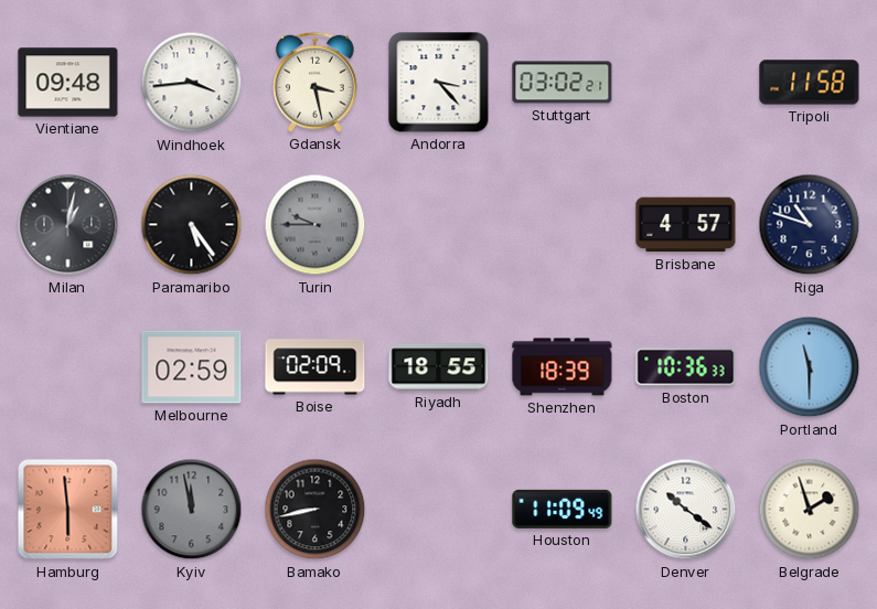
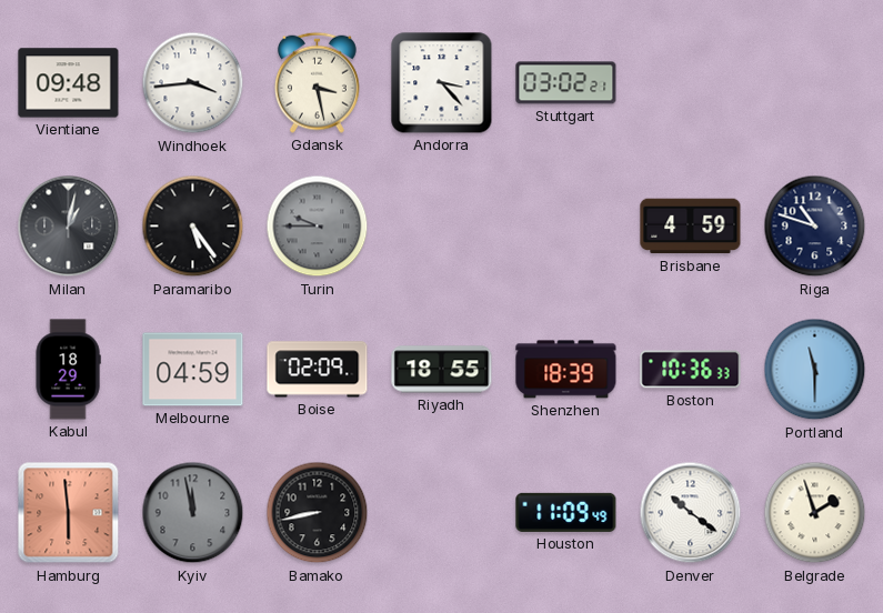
Tripoli: 11:58 -> none (810, 83)
Brisbane: 4:57 -> 4:59 (691, 227)
Kabul: none -> 18:29 (68, 370)
Melbourne: 02:59 -> 04:59 (193, 370)
